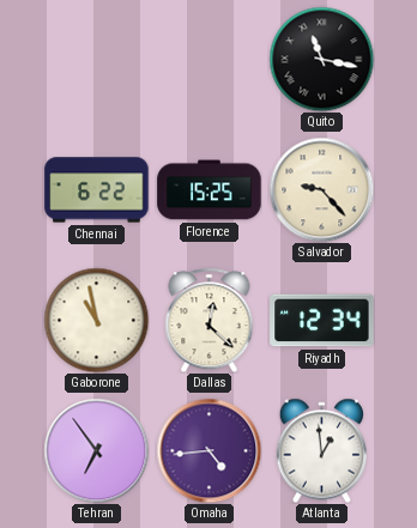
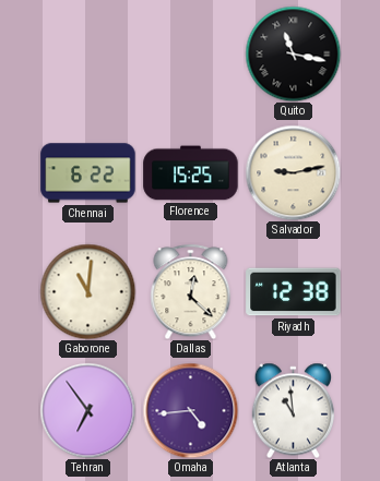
Salvador: 9:23 -> 9:13 (293, 172)
Gaborone: 10:58 -> 11:01 (87, 291)
Riyadh: 12:34 -> 12:38 (294, 292)
Atlanta: 12:59 -> 10:59 (293, 410)
